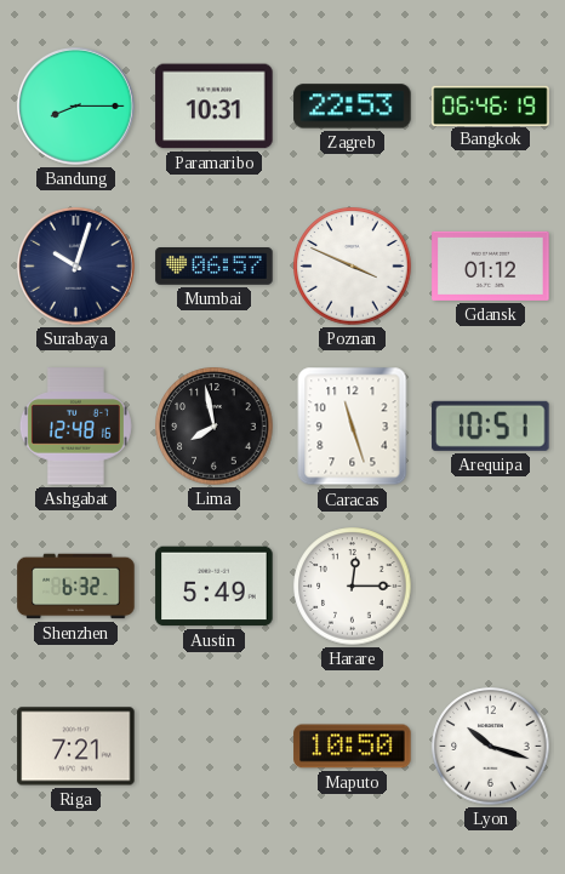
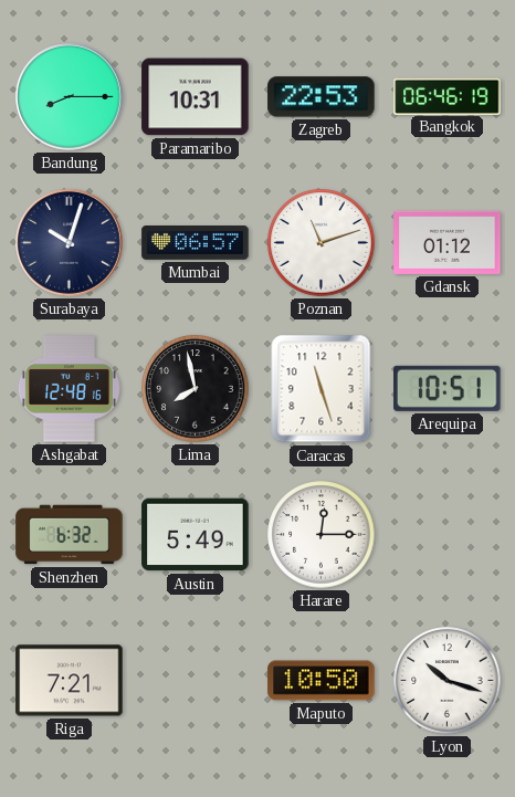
Poznan: 3:49 -> 11:12 (322, 243)
